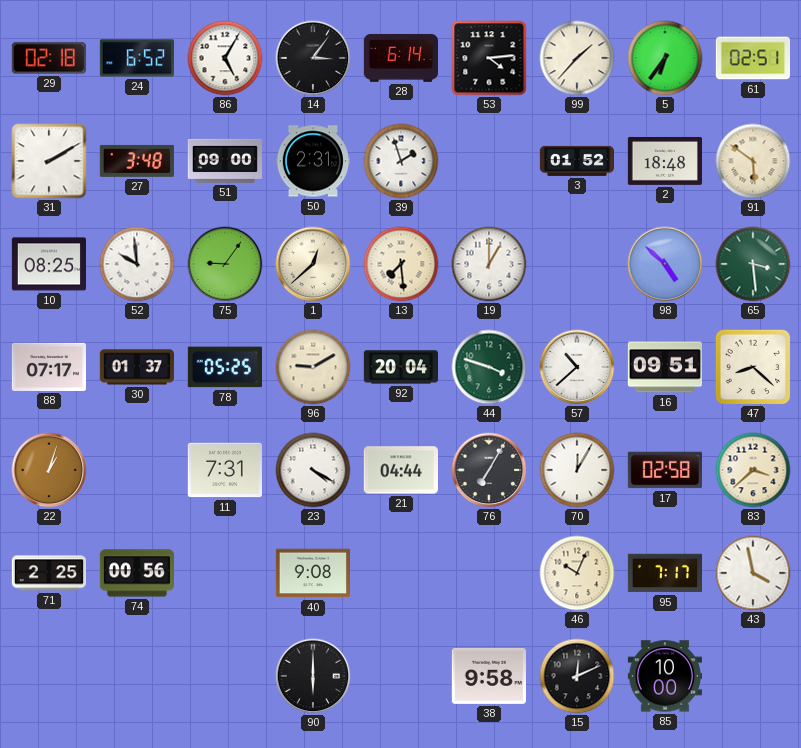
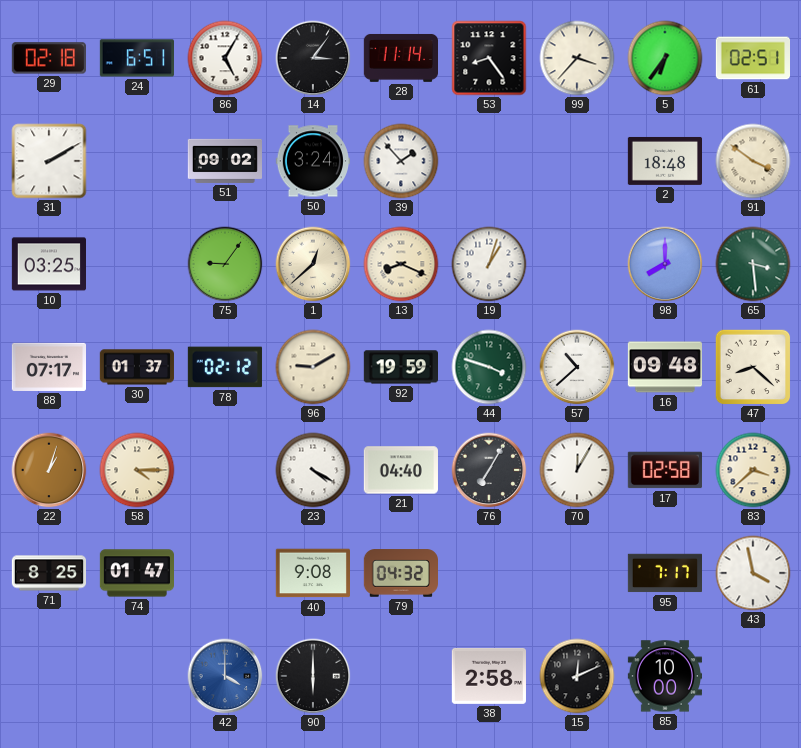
24: 6:52 -> 6:51 (136, 58)
28: 6:14 -> 11:14 (400, 58)
53: 4:14 -> 8:24 (489, 58)
99: 1:37 -> 3:37 (577, 58)
27: 3:48 -> none (137, 161)
51: 09:00 -> 09:02 (224, 161)
50: 2:31 -> 3:24 (312, 161)
39: 1:57 -> 1:53 (401, 161)
3: 01:52 -> none (576, 161)
91: 5:51 -> 3:51 (753, 161)
10: 08:25 -> 03:25 (48, 264)
52: 9:59 -> none (137, 264)
13: 7:29 -> 8:19 (401, 264)
19: 1:00 -> 1:03 (489, 264)
98: 4:52 -> 8:00 (665, 264)
78: 05:25 -> 02:12 (225, 367)
92: 20:04 -> 19:59 (400, 367)
16: 09:51 -> 09:48 (664, 367)
58: none -> 4:15 (137, 470)
11: 7:31 -> none (225, 470)
21: 04:44 -> 04:40 (400, 470)
71: 2:25 -> 8:25 (48, 573)
74: 00:56 -> 01:47 (136, 573)
79: none -> 04:32 (400, 573)
46: 10:04 -> none (577, 573)
42: none -> 4:00 (225, 676)
38: 9:58 -> 2:58 (488, 676)
